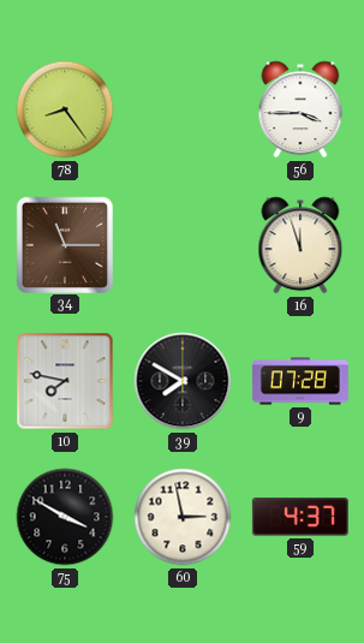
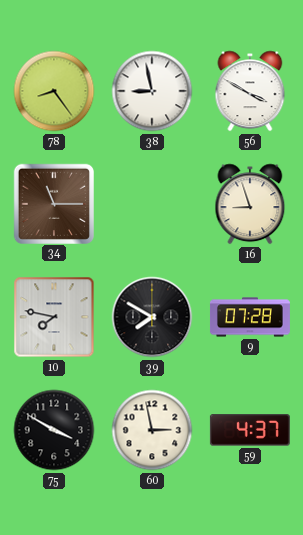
38: none -> 8:58 (152, 91)
56: 3:45 -> 3:50 (250, 91)
16: 11:57 -> 8:57 (250, 204)
